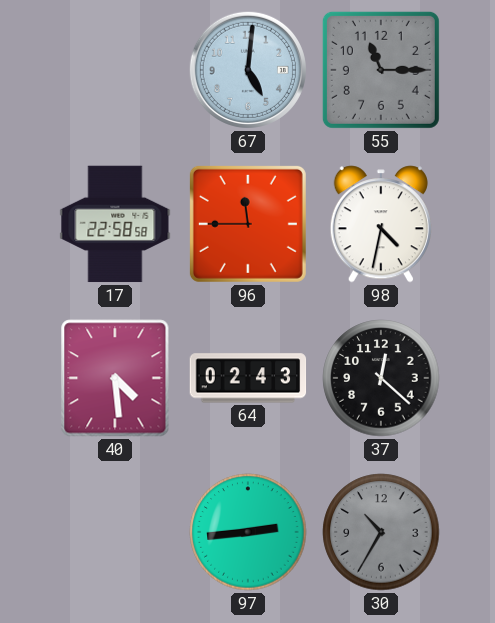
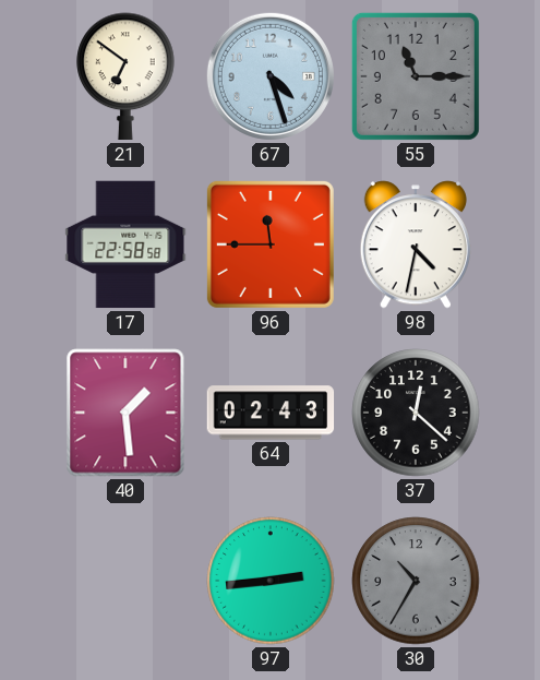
21: none -> 6:51 (125, 76)
67: 5:01 -> 4:27 (271, 76)
40: 4:29 -> 1:29 (125, 413)
